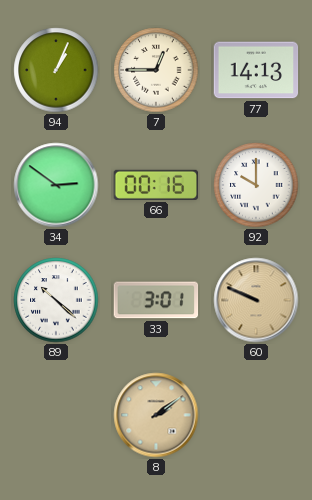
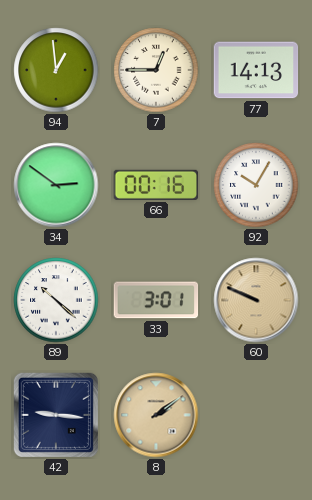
94: 1:04 -> 12:59 (56, 70)
92: 10:00 -> 10:05 (256, 185)
42: none -> 9:16 (56, 415)
